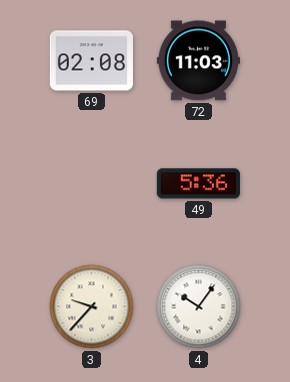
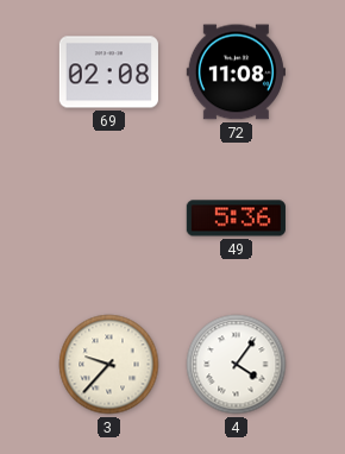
72: 11:03 -> 11:08 (236, 72)
4: 10:06 -> 4:06 (237, 365)
